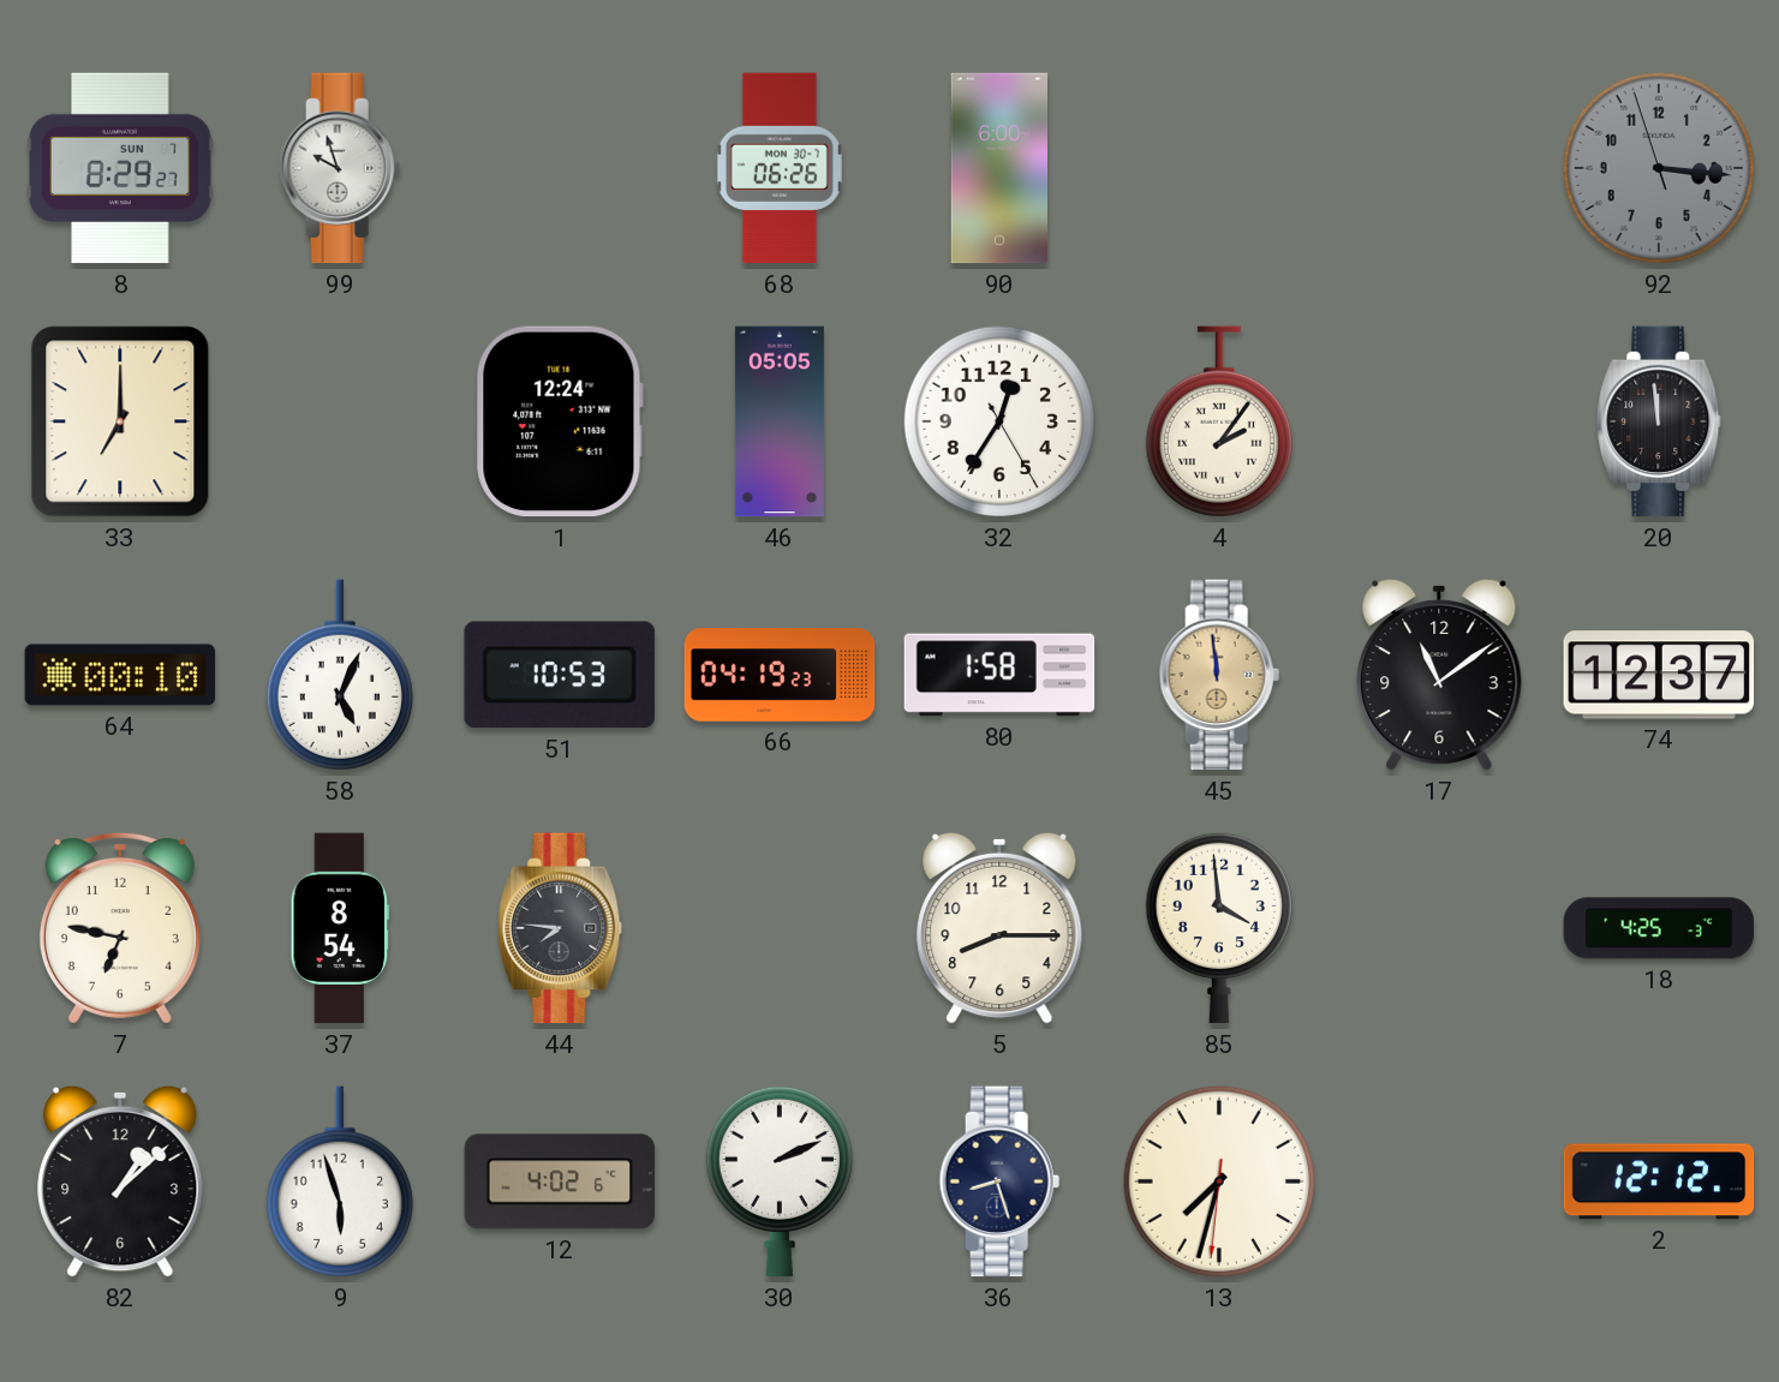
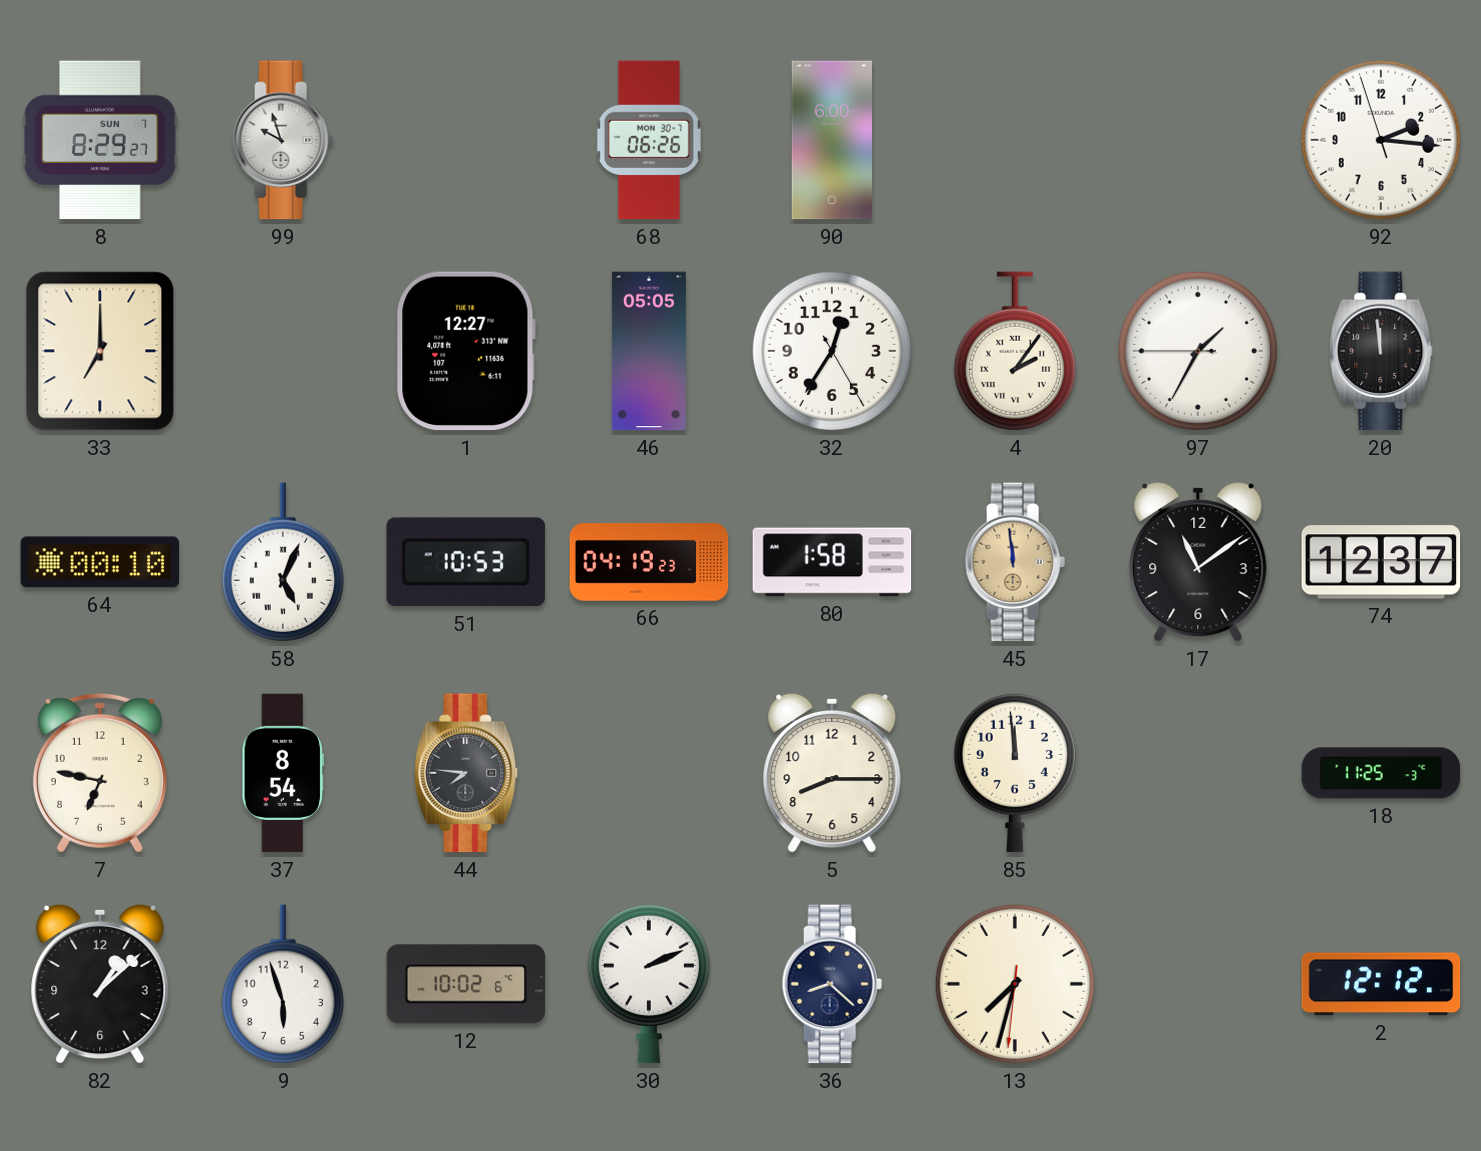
92: 3:15 -> 2:15 (1381, 140)
92 dial: grey -> white (1381, 140)
1: 12:24 -> 12:27 (466, 351)
97: none -> 1:34 (1198, 351)
85: 3:59 -> 11:59 (1015, 773)
18: 4:25 -> 11:25 (1381, 773)
12: 4:02 -> 10:02 (466, 984)
36: 8:27 -> 8:22 (832, 984)
